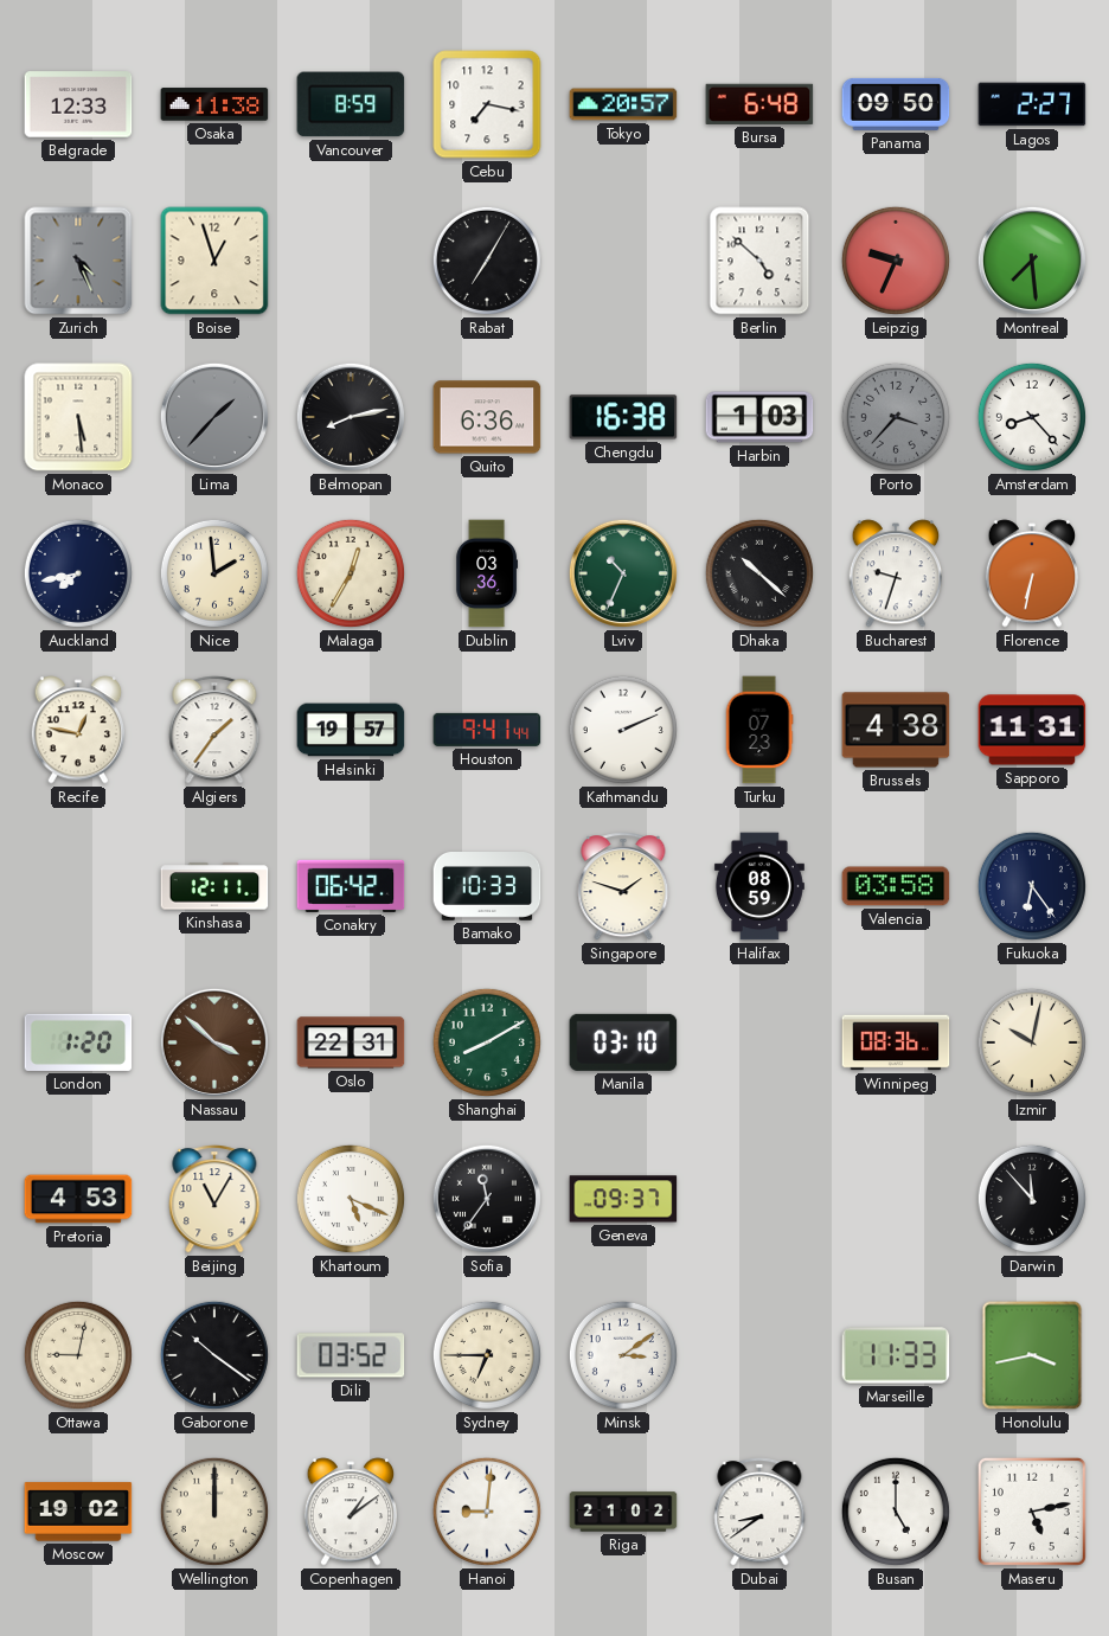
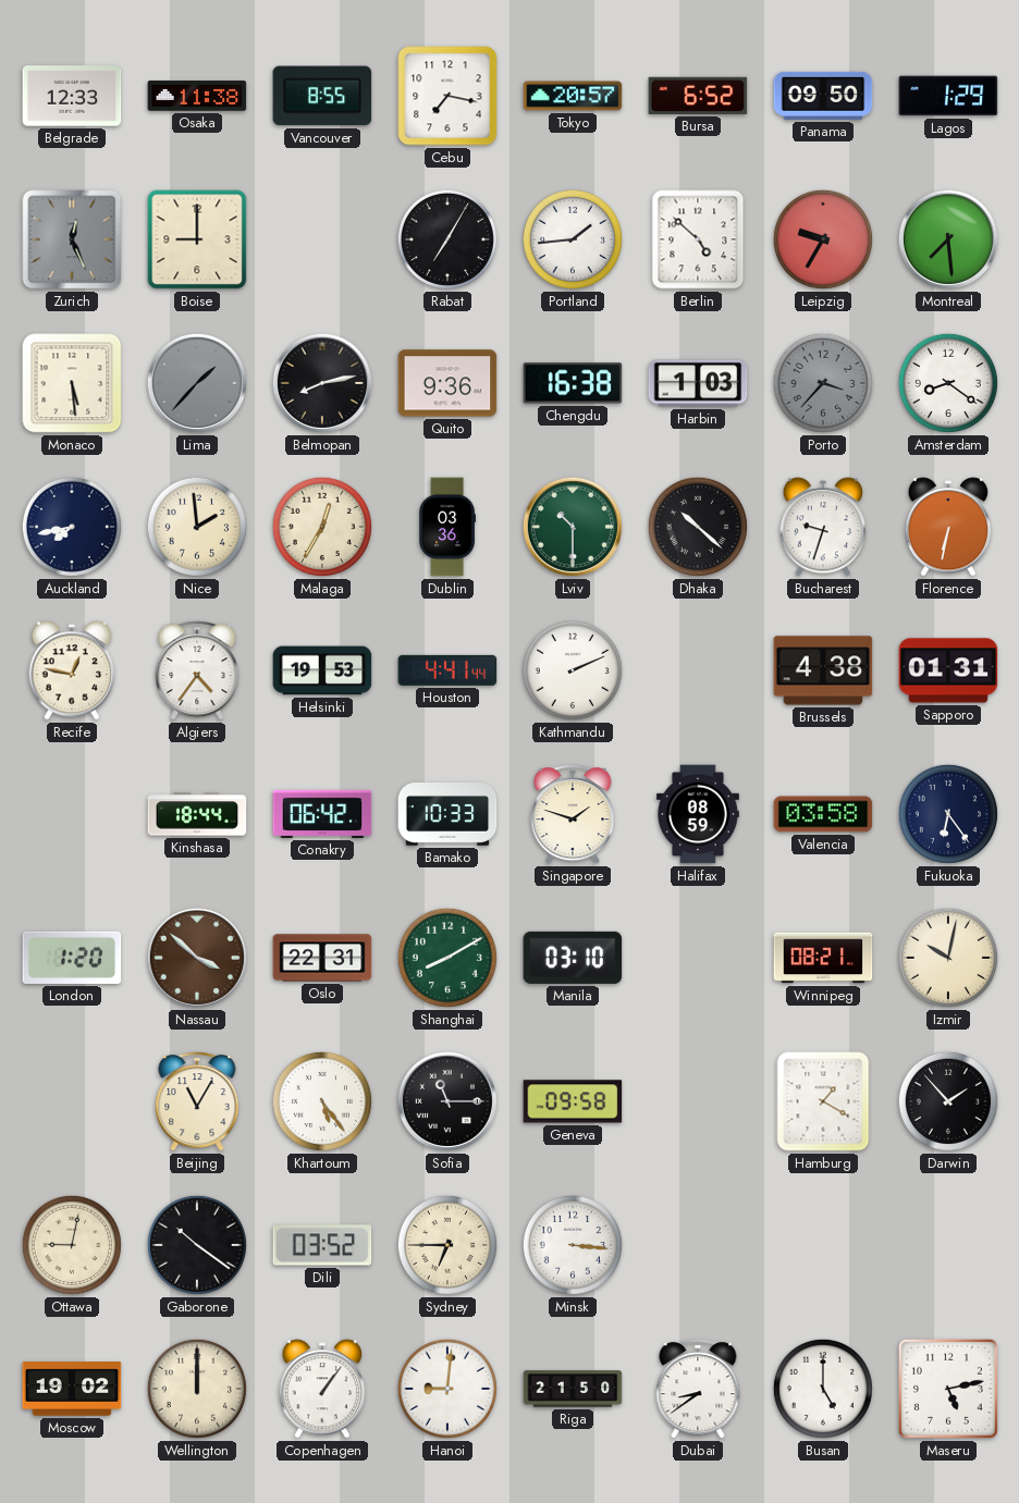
Vancouver: 8:59 -> 8:55 (322, 96)
Bursa: 6:48 -> 6:52 (698, 96)
Lagos: 2:27 -> 1:29 (948, 96)
Zurich: 4:26 -> 12:26 (72, 239)
Boise: 12:57 -> 9:00 (197, 239)
Portland: none -> 1:44 (573, 239)
Leipzig: 9:34 -> 9:35 (823, 239)
Quito: 6:36 -> 9:36 (447, 383)
Amsterdam: 8:23 -> 8:21 (948, 383)
Lviv: 10:34 -> 10:30 (573, 527)
Algiers: 1:36 -> 4:36 (197, 670)
Helsinki: 19:57 -> 19:53 (322, 670)
Houston: 9:41 -> 4:41 (447, 670)
Turku: 07:23 -> none (759, 730)
Sapporo: 11:31 -> 01:31 (948, 670)
Kinshasa: 12:11 -> 18:44 (197, 814)
Winnipeg: 08:36 -> 08:21 (823, 958)
Pretoria: 4:53 -> none (78, 1199)
Khartoum: 5:19 -> 5:24 (322, 1101)
Sofia: 11:36 -> 11:15 (447, 1101)
Geneva: 09:37 -> 09:58 (573, 1101)
Hamburg: none -> 1:20 (823, 1101)
Darwin: 11:53 -> 1:53 (948, 1101)
Minsk: 3:09 -> 3:16 (573, 1245)
Marseille: 11:33 -> none (896, 1355)
Honolulu: 3:43 -> none (1032, 1355)
Copenhagen: 1:09 -> 1:06 (322, 1389)
Riga: 21:02 -> 21:50 (573, 1389)
